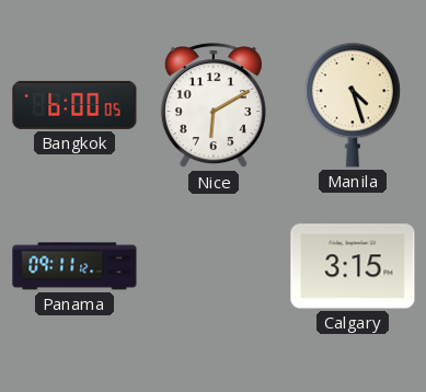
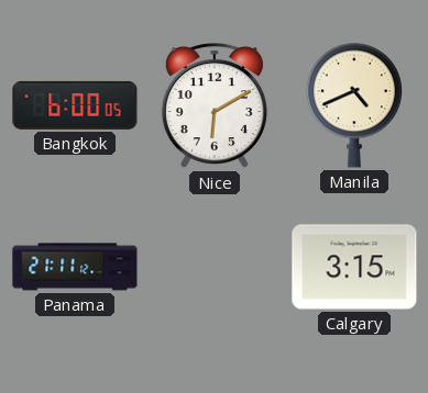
Manila: 4:27 -> 4:41 (354, 105)
Panama: 09:11 -> 21:11 (75, 267)
